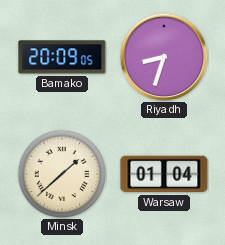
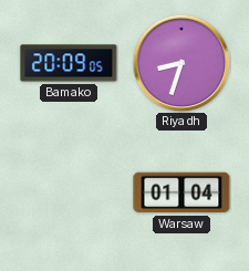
Minsk: 1:38 -> none (62, 174)
